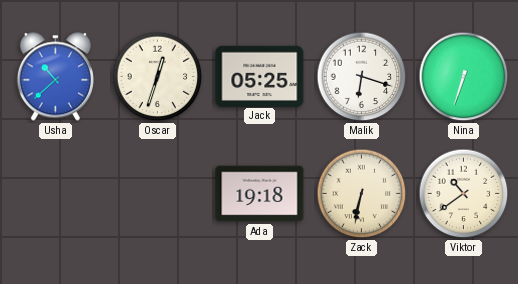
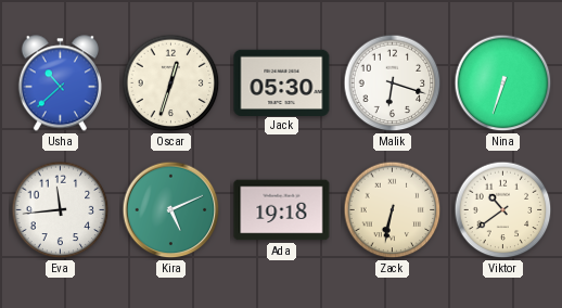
Jack: 05:25 -> 05:30 (282, 82)
Eva: none -> 11:44 (61, 210)
Kira: none -> 5:11 (171, 210)
